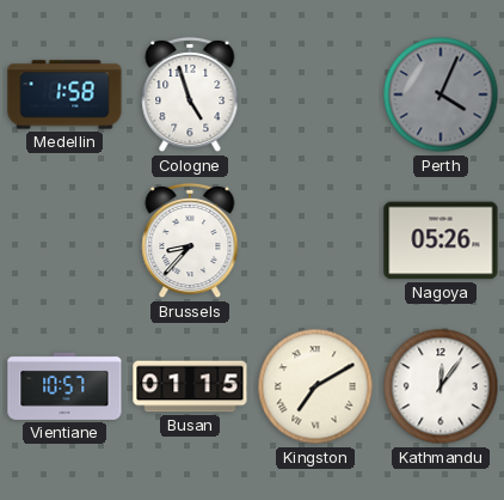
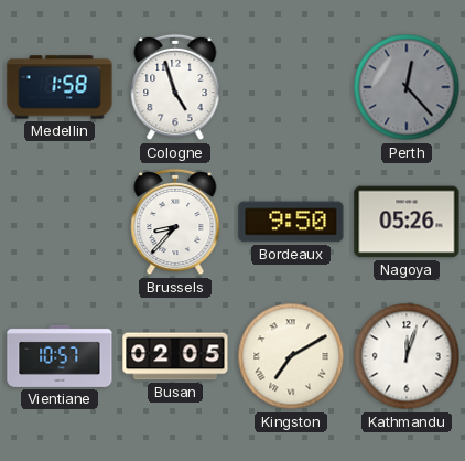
Perth: 4:04 -> 12:23 (407, 87)
Bordeaux: none -> 9:50 (291, 222)
Busan: 01:15 -> 02:05 (175, 356)
Kathmandu: 12:06 -> 12:03 (407, 356)
